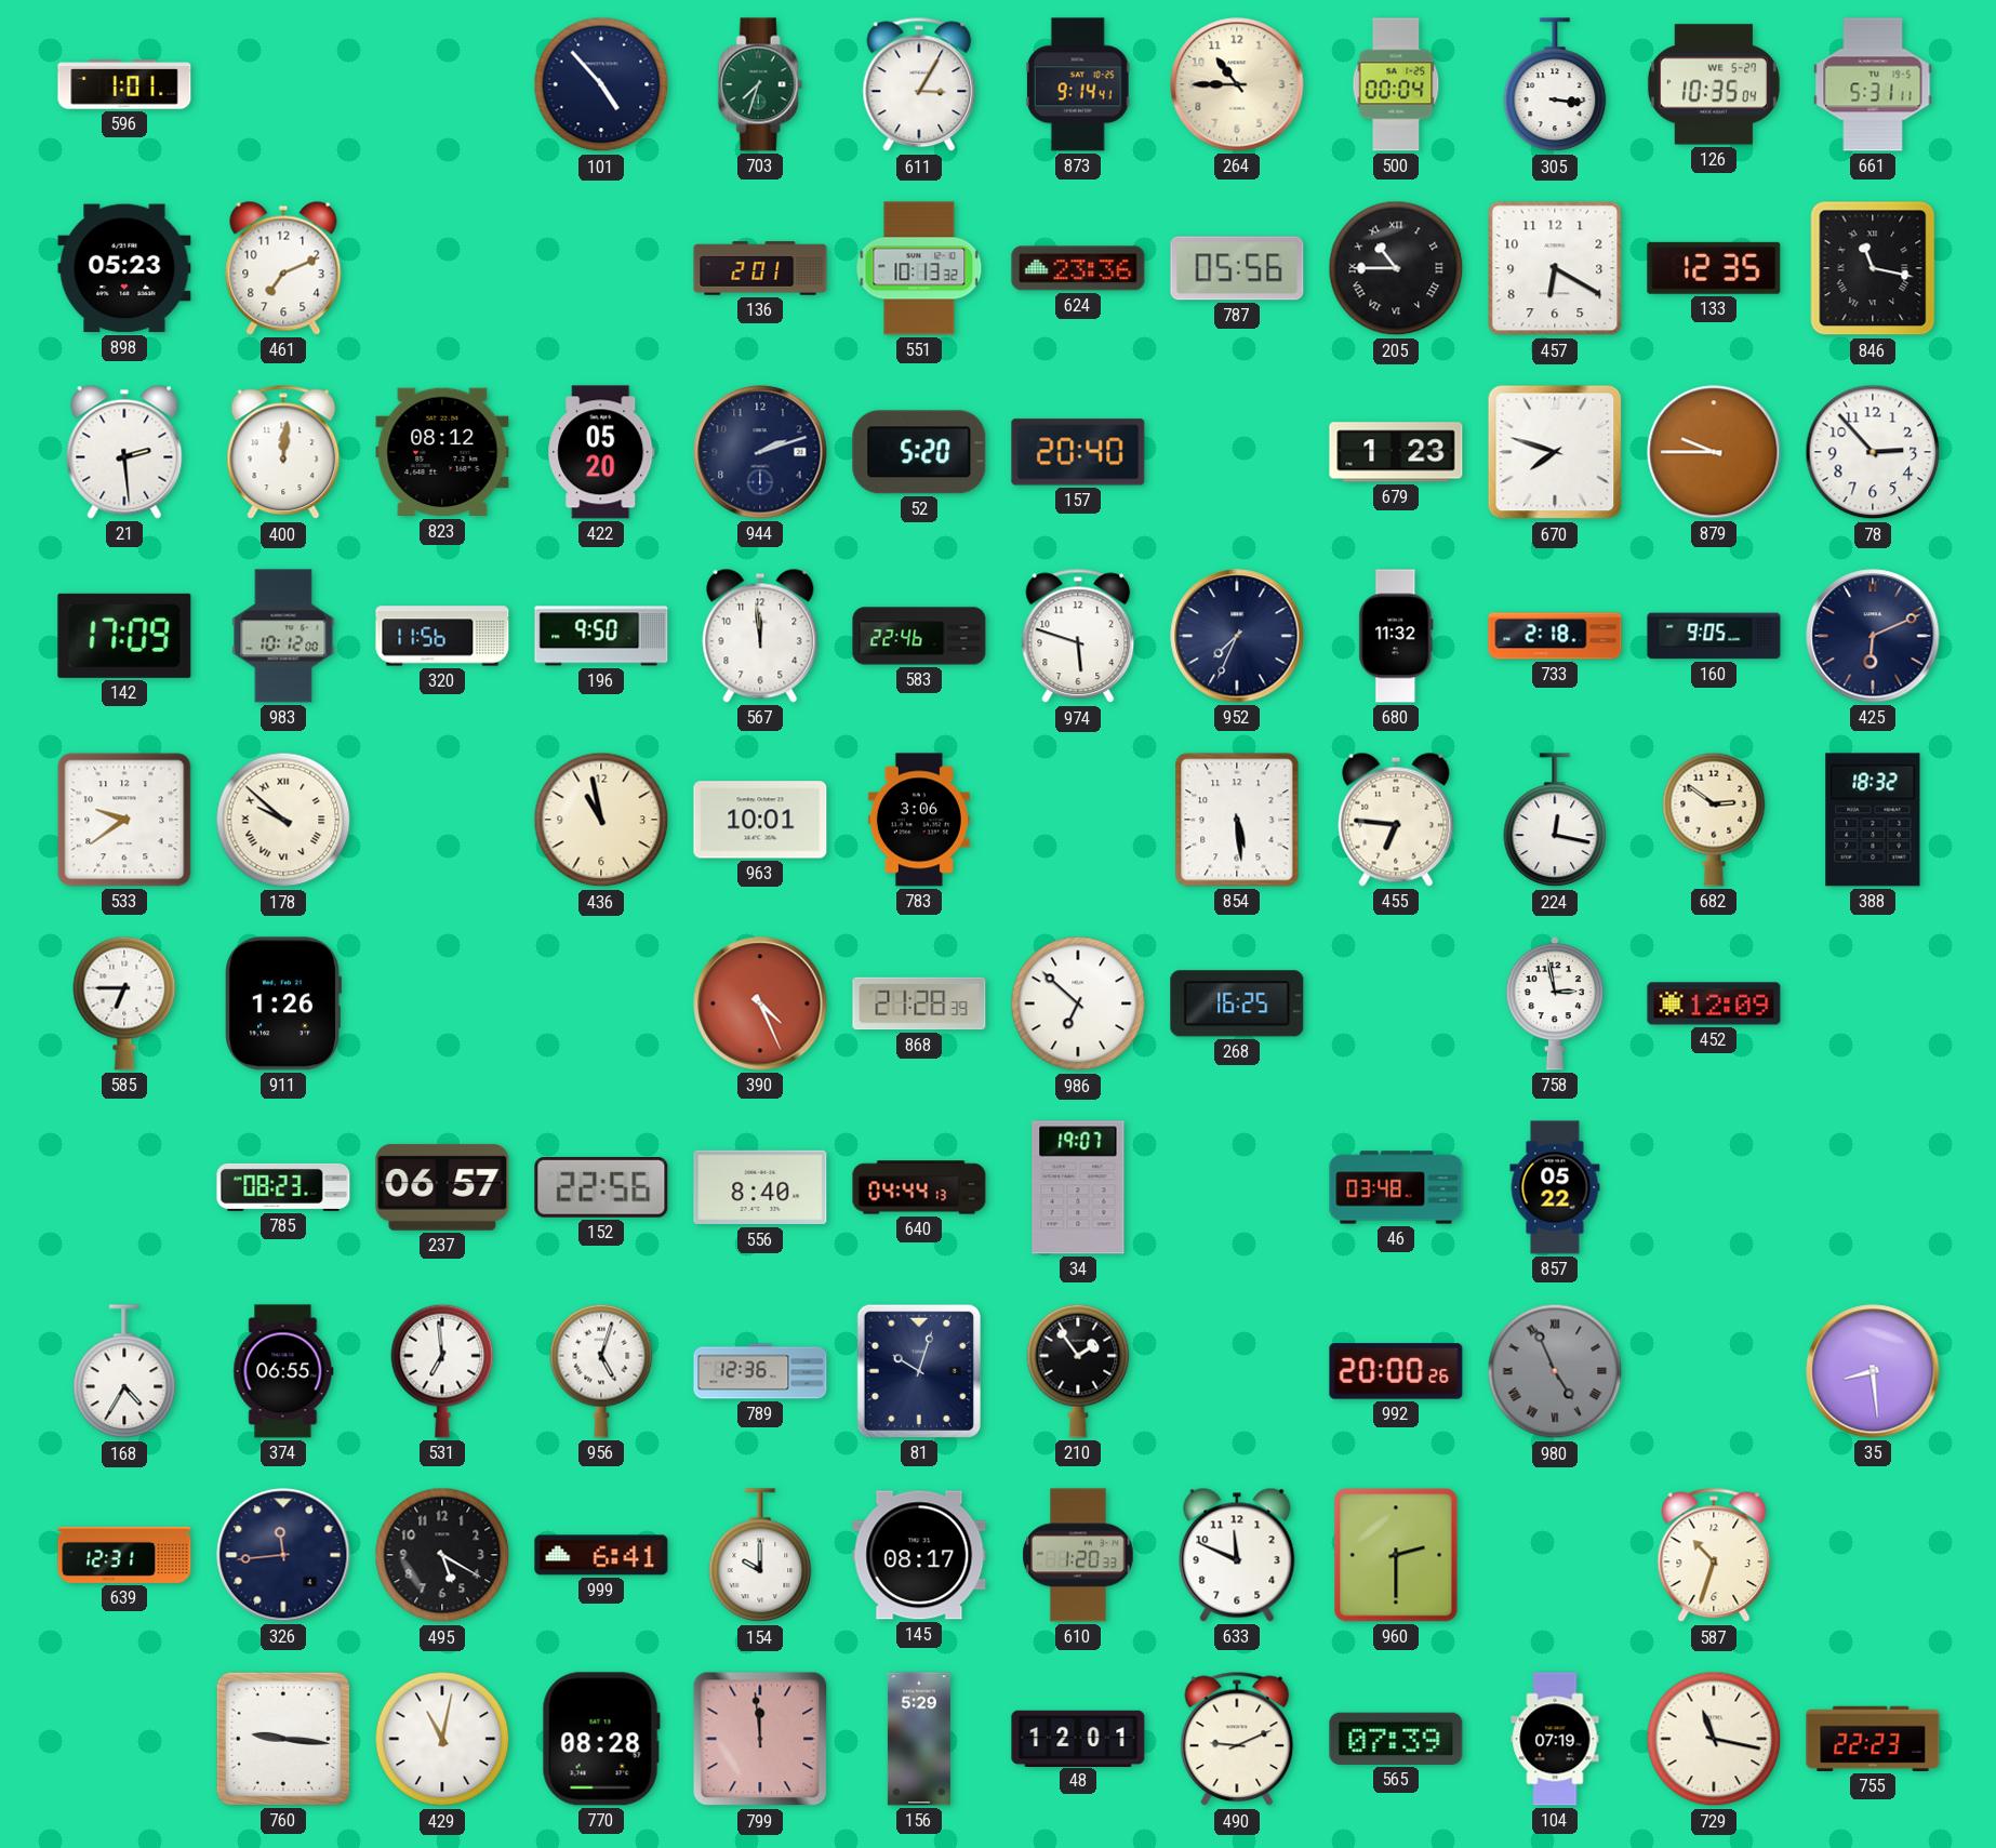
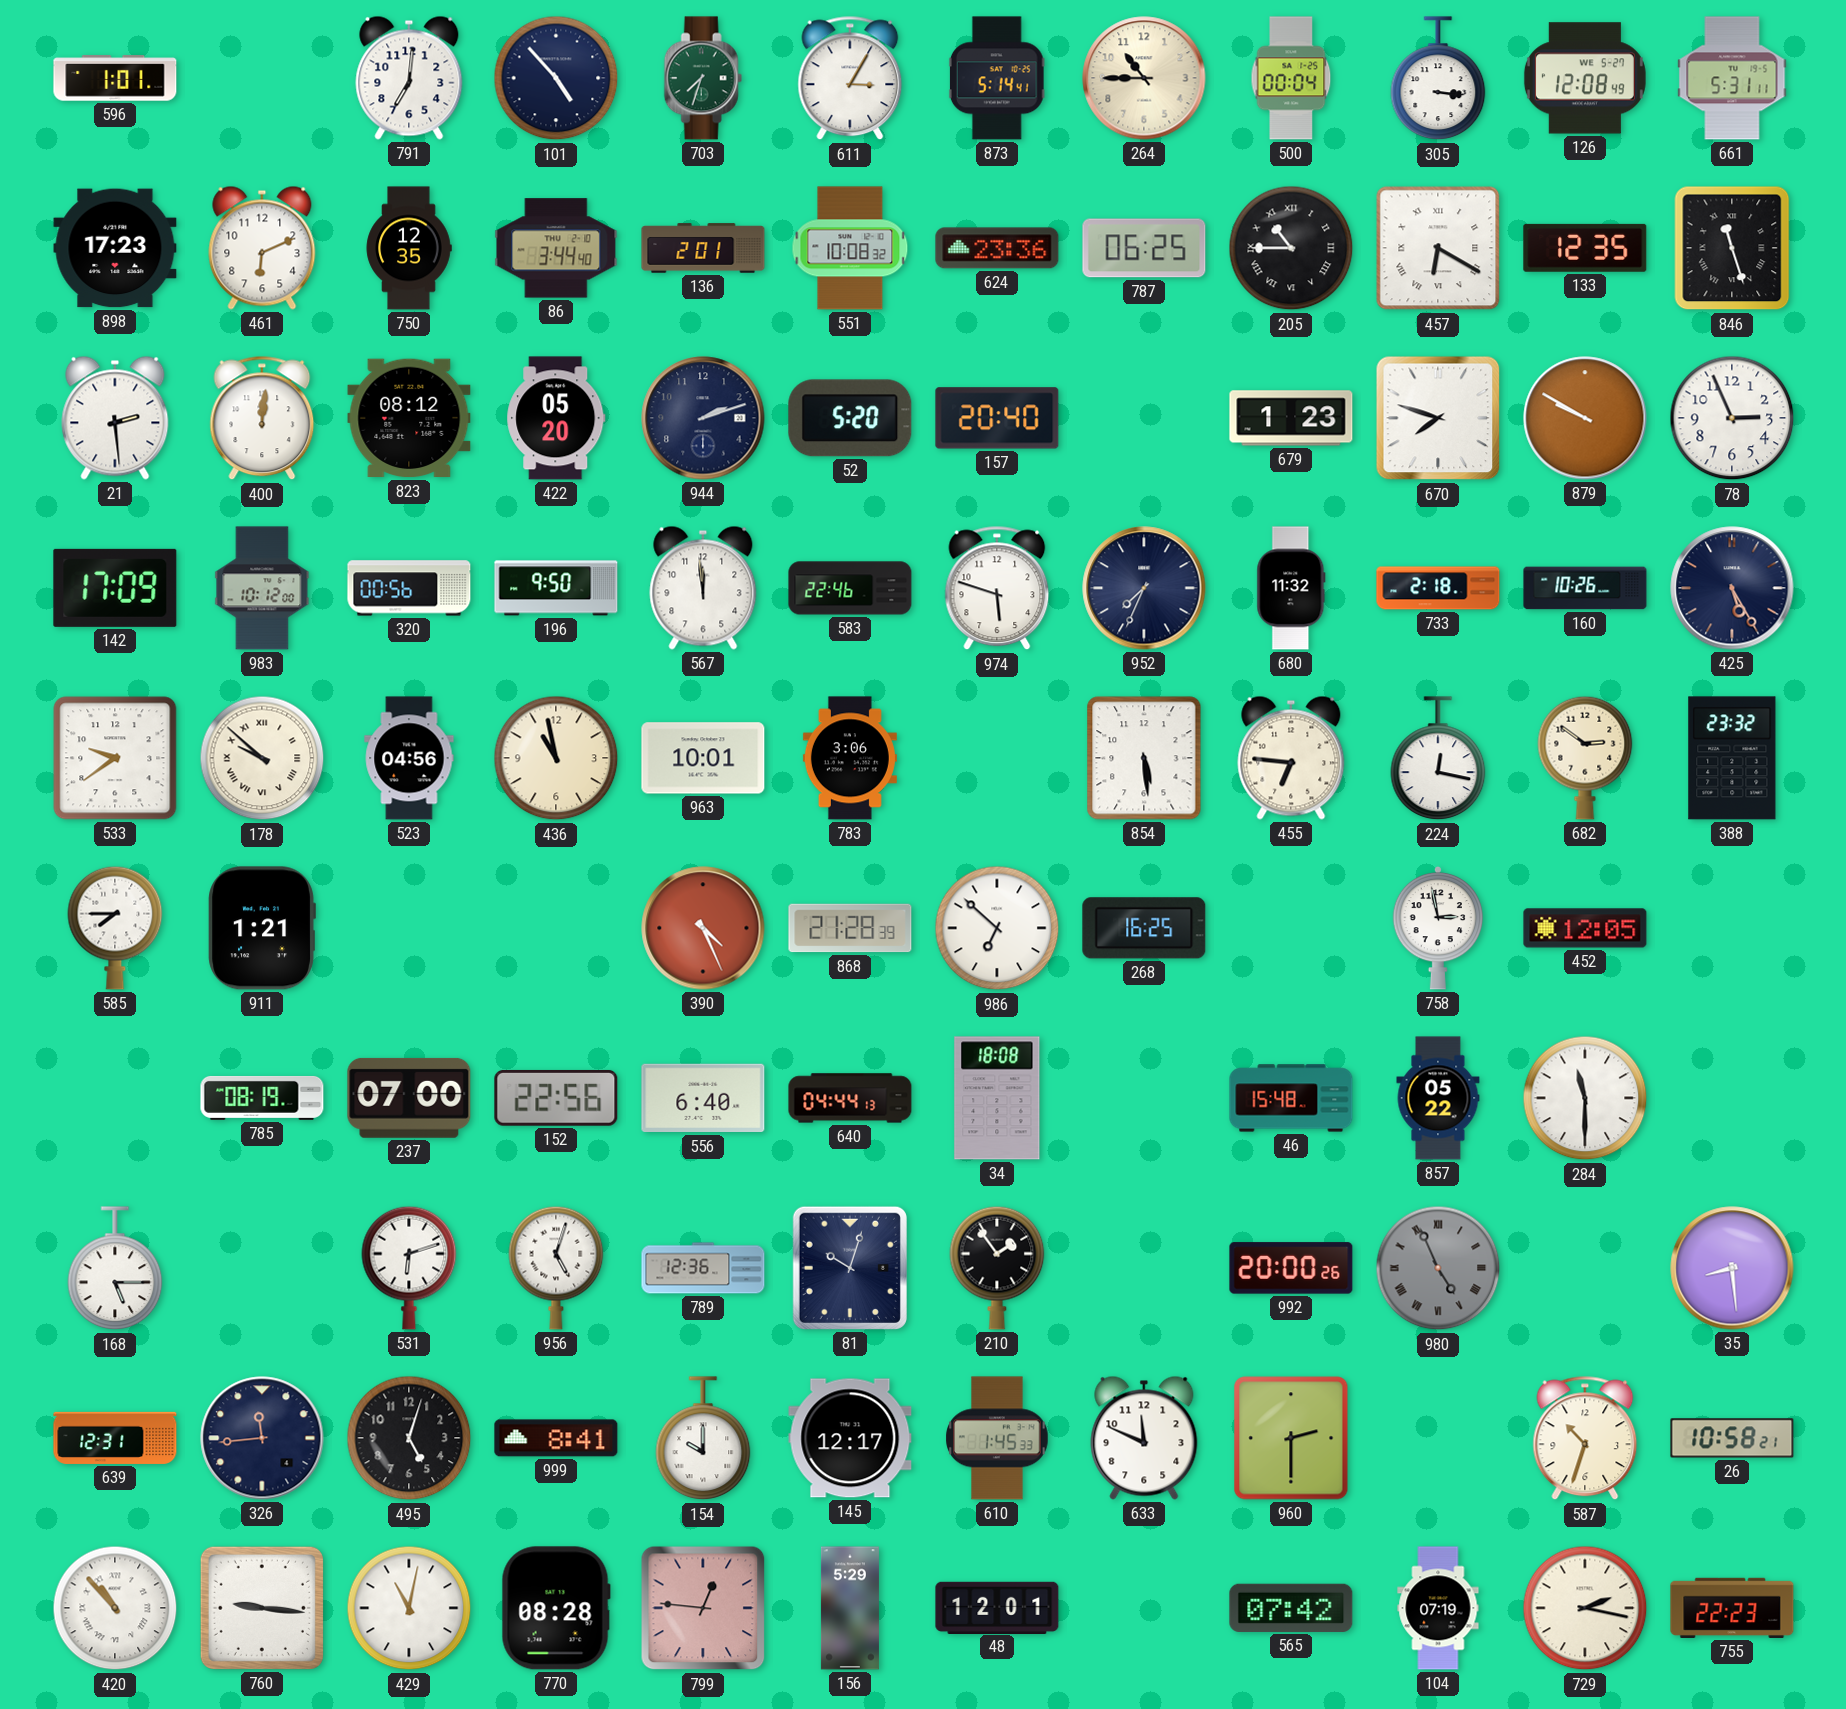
791: none -> 7:01 (409, 78)
873: 9:14 -> 5:14 (997, 78)
126: 10:35 -> 12:08 (1585, 78)
898: 05:23 -> 17:23 (115, 248)
461: 7:11 -> 6:11 (262, 248)
750: none -> 12:35 (409, 248)
86: none -> 3:44 (556, 248)
551: 10:13 -> 10:08 (850, 248)
787: 05:56 -> 06:25 (1144, 248)
457 numerals: Arabic -> Roman (1438, 248)
846: 11:17 -> 11:27 (1732, 248)
879: 9:45 -> 9:50 (1585, 418)
78: 2:53 -> 2:56 (1732, 418)
320: 11:56 -> 00:56 (409, 588)
160: 9:05 -> 10:26 (1585, 588)
425: 6:11 -> 5:25 (1732, 588)
523: none -> 04:56 (409, 758)
388: 18:32 -> 23:32 (1732, 758)
585: 6:45 -> 7:45 (115, 928)
911: 1:26 -> 1:21 (262, 928)
452: 12:09 -> 12:05 (1585, 928)
785: 08:23 -> 08:19 (262, 1098)
237: 06:57 -> 07:00 (409, 1098)
556: 8:40 -> 6:40 (703, 1098)
34: 19:07 -> 18:08 (997, 1098)
46: 03:48 -> 15:48 (1291, 1098)
284: none -> 11:30 (1585, 1098)
168: 4:35 -> 5:15 (115, 1269)
374: 06:55 -> none (283, 1371)
531: 6:59 -> 6:12 (409, 1268)
495: 5:20 -> 5:03 (409, 1438)
999: 6:41 -> 8:41 (556, 1438)
145: 08:17 -> 12:17 (850, 1438)
610: 1:20 -> 1:45 (997, 1438)
26: none -> 10:58 (1732, 1438)
420: none -> 10:53 (115, 1608)
799: 11:59 -> 12:46 (703, 1608)
490: 9:11 -> none (1237, 1739)
565: 07:39 -> 07:42 (1291, 1608)
729: 11:17 -> 2:17 (1585, 1608)
